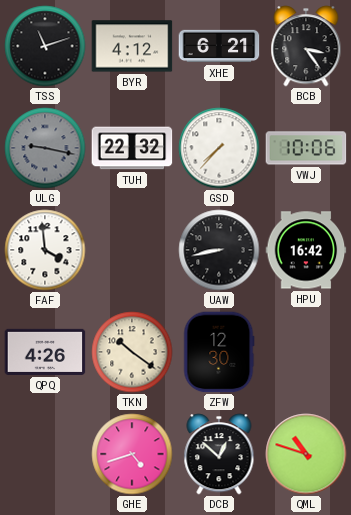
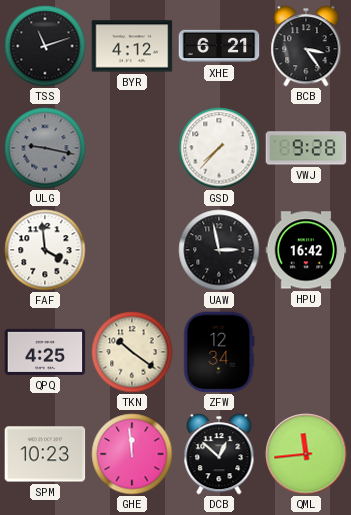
TUH: 22:32 -> none (132, 148)
VWJ: 10:06 -> 9:28 (306, 148)
UAW: 8:43 -> 2:58 (219, 250)
QPQ: 4:26 -> 4:25 (45, 352)
ZFW: 12:30 -> 12:34 (219, 352)
SPM: none -> 10:23 (45, 454)
GHE: 4:42 -> 11:59 (132, 454)
QML: 10:48 -> 11:44 (306, 454)
